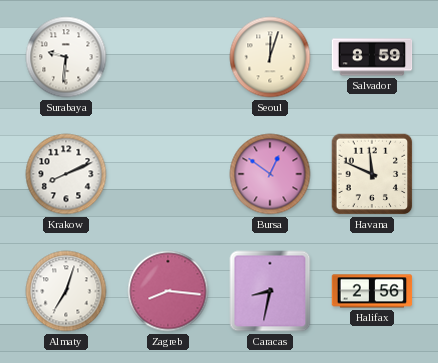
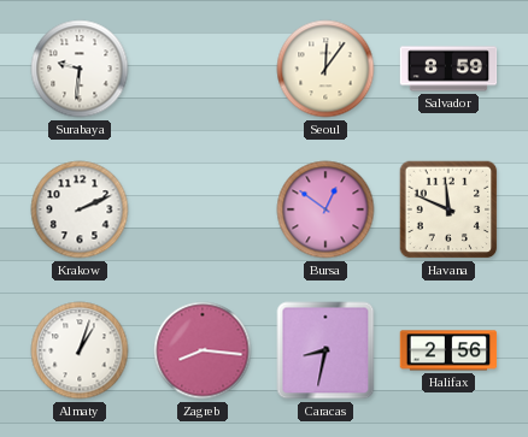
Seoul: 12:03 -> 12:06 (325, 69)
Krakow: 8:11 -> 2:11 (80, 209)
Almaty: 7:03 -> 1:03 (80, 350)
